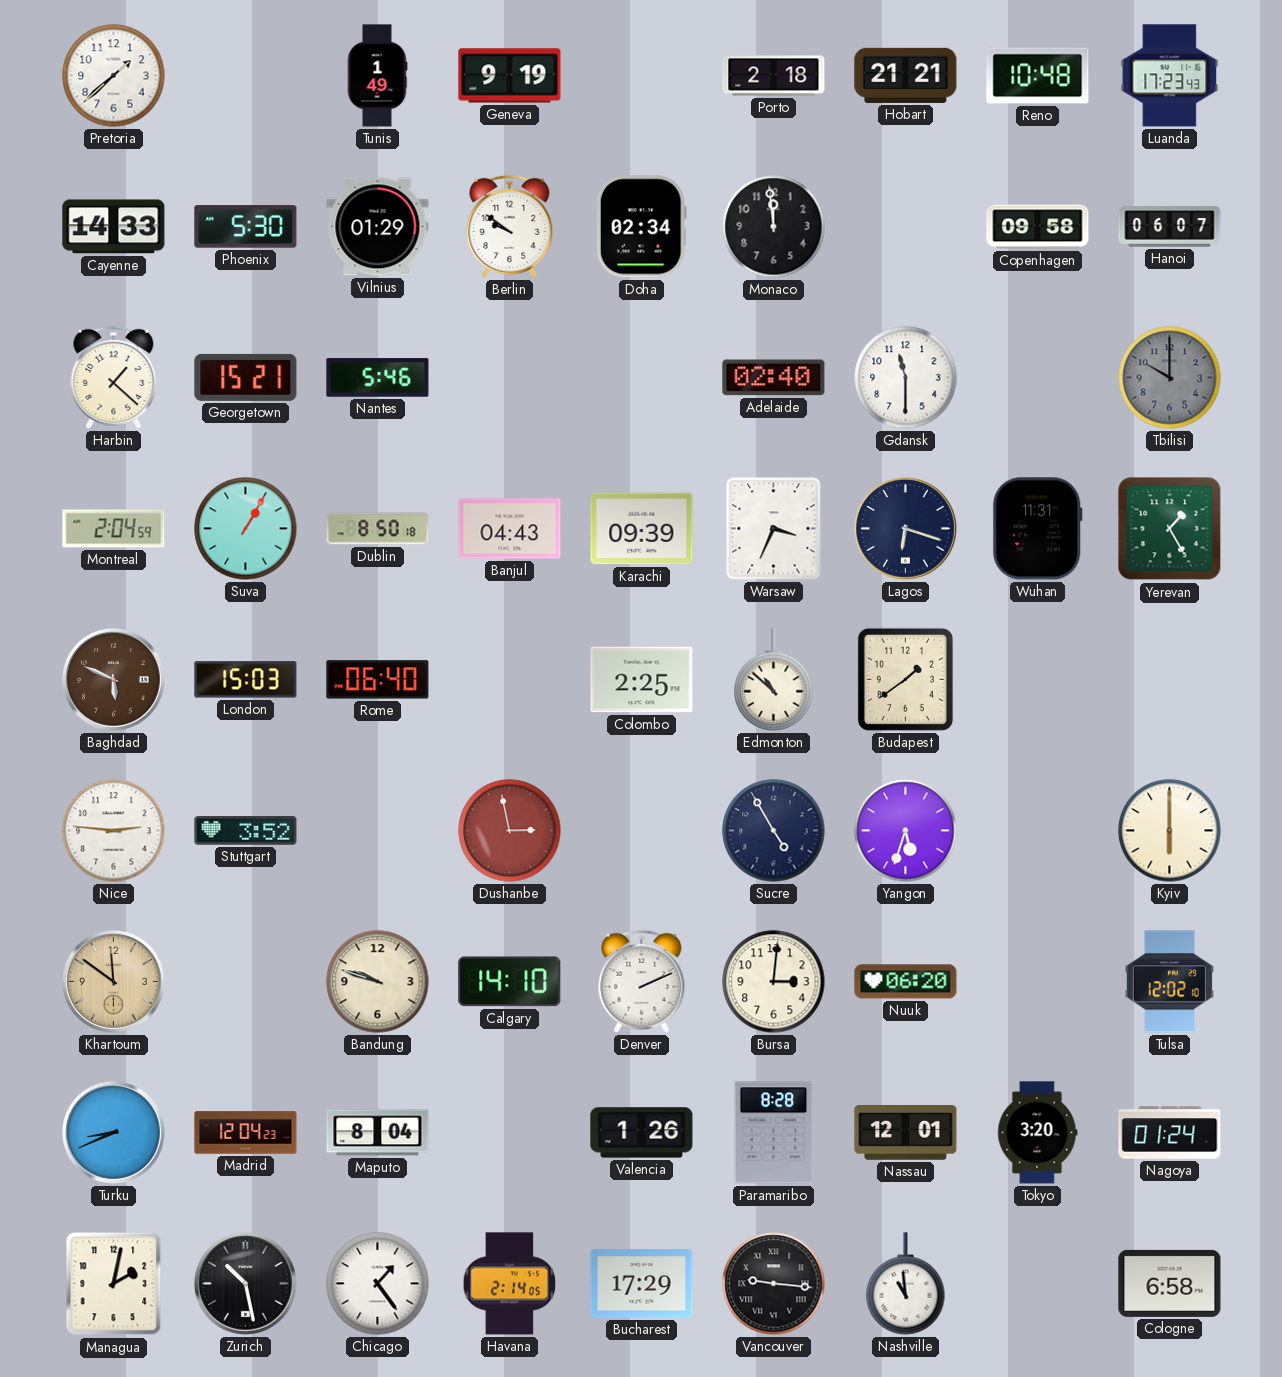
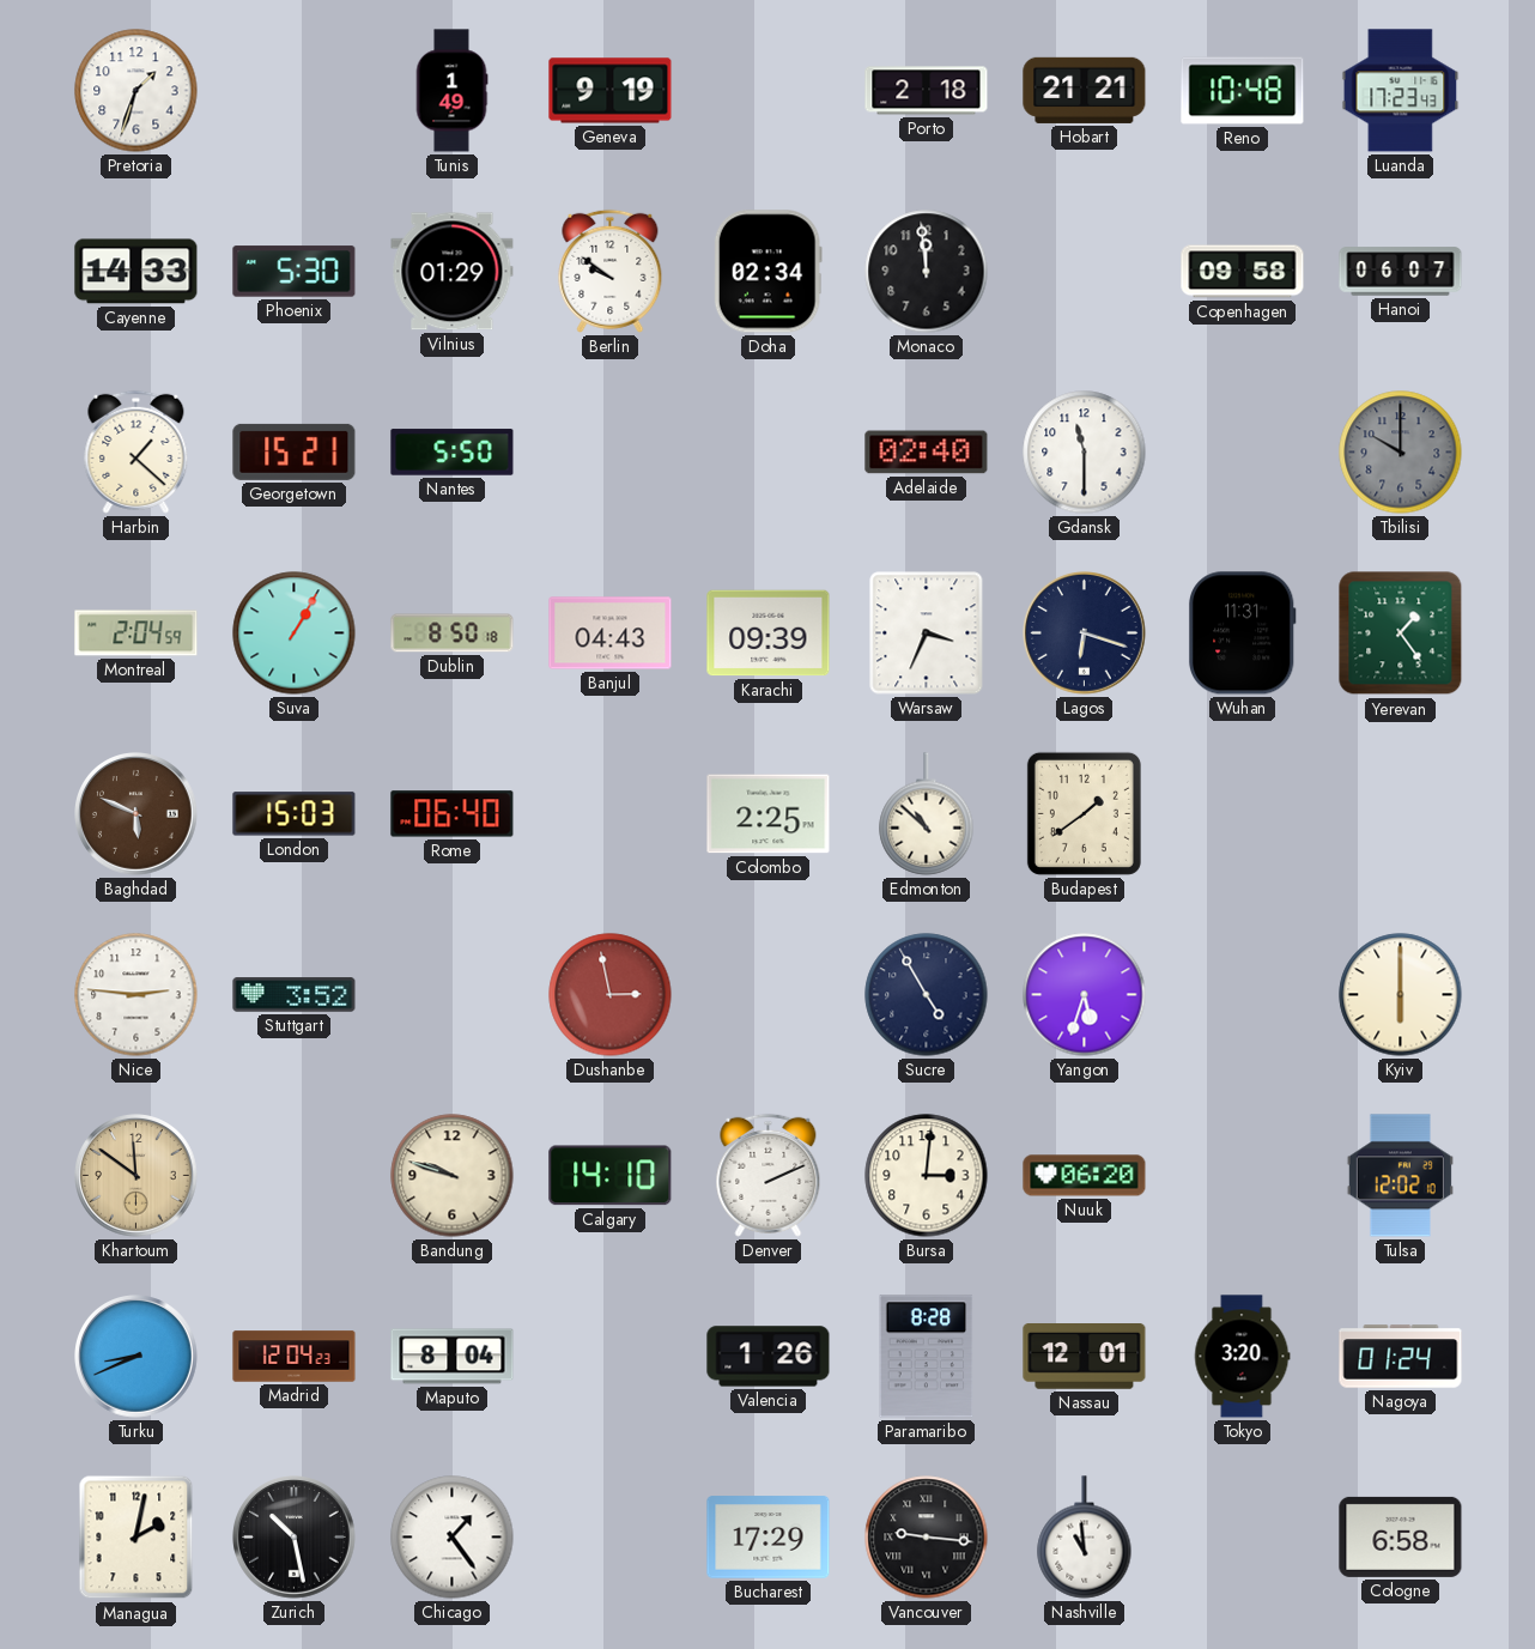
Pretoria: 1:38 -> 1:33 (136, 91)
Nantes: 5:46 -> 5:50 (453, 453)
Yerevan: 1:25 -> 1:24 (1401, 633)
Havana: 2:14 -> none (510, 1284)
